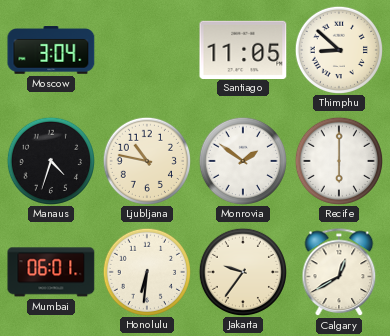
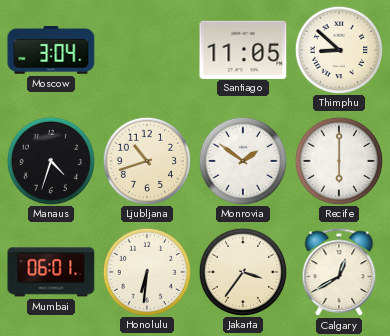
Ljubljana: 10:47 -> 10:42 (146, 160)
Jakarta: 9:36 -> 3:36 (242, 271)
